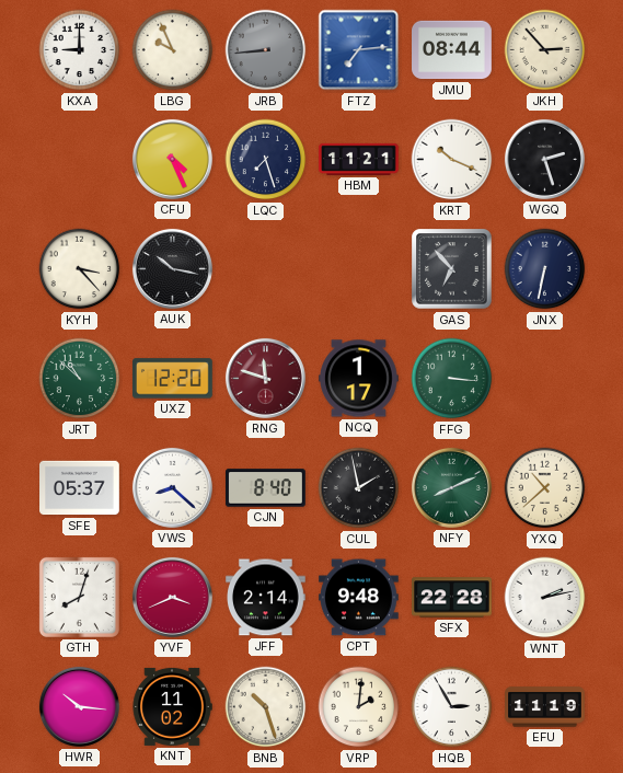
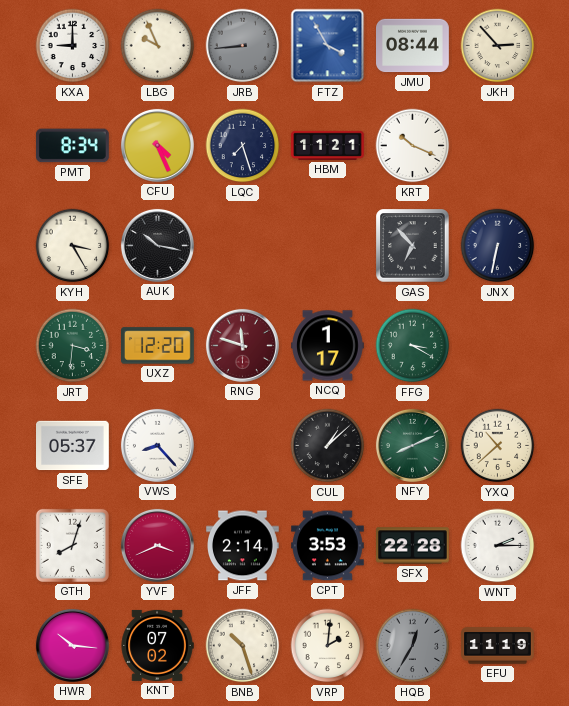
FTZ: 7:14 -> 3:55 (328, 46)
PMT: none -> 8:34 (72, 146)
WGQ: 2:27 -> none (544, 159)
KYH: 3:23 -> 3:25 (73, 246)
JRT: 10:52 -> 3:31 (73, 346)
FFG: 3:16 -> 3:20 (413, 346)
VWS: 8:22 -> 8:23 (157, 445)
CJN: 8:40 -> none (266, 488)
CUL: 1:58 -> 1:08 (328, 446)
CPT: 9:48 -> 3:53 (328, 546)
WNT: 2:13 -> 2:15 (498, 546)
KNT: 11:02 -> 07:02 (157, 645)
HQB: 2:55 -> 12:35 (413, 646)
HQB dial: white -> grey (413, 646)
